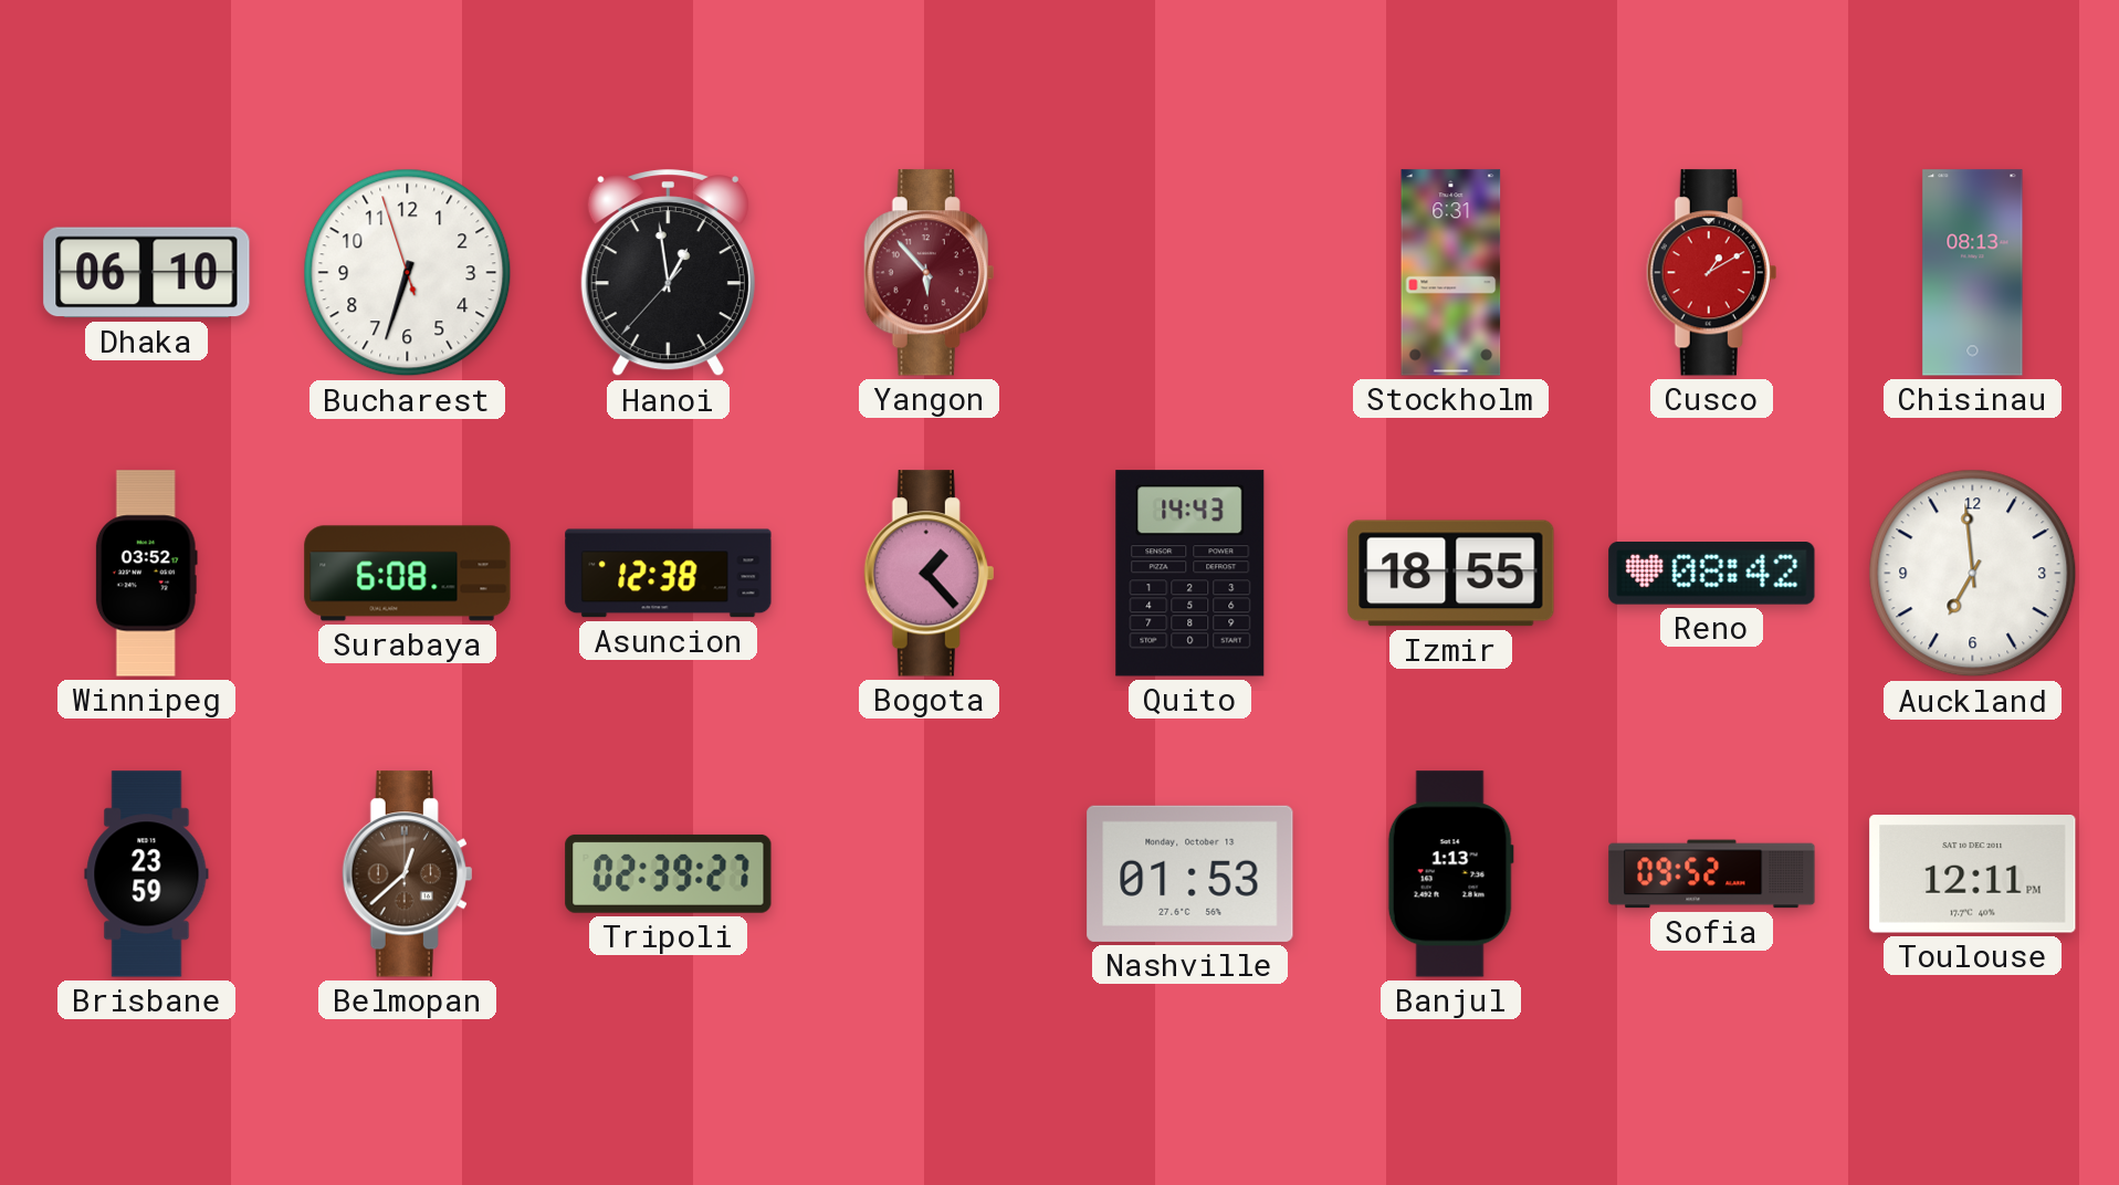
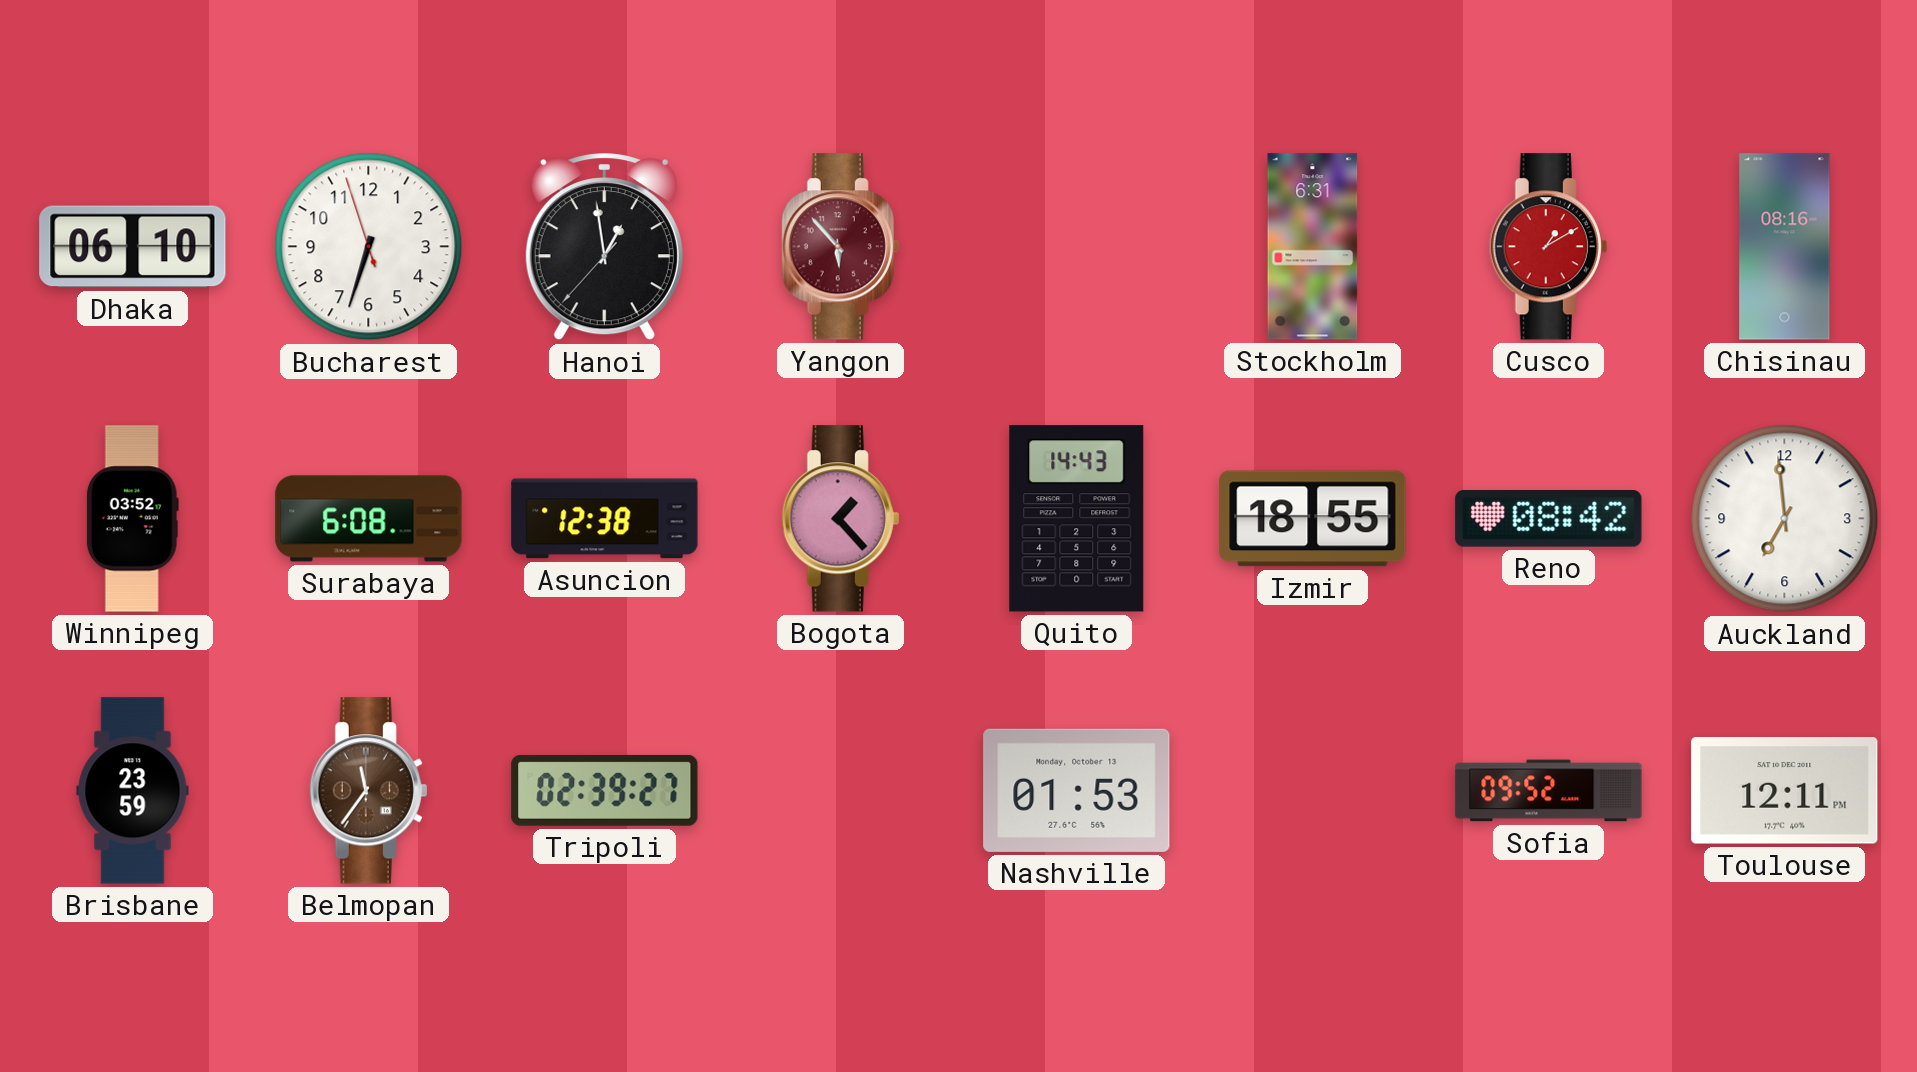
Chisinau: 08:13 -> 08:16 (1785, 247)
Belmopan: 12:38 -> 11:36 (369, 791)
Banjul: 1:13 -> none (1450, 874)
